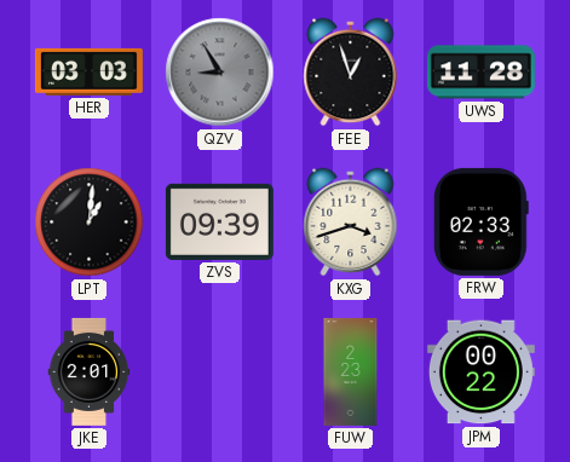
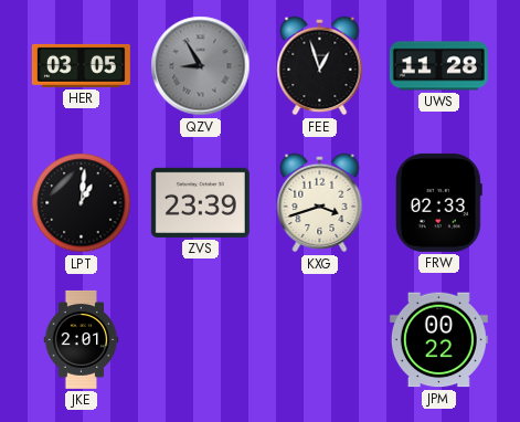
HER: 03:03 -> 03:05 (81, 65)
ZVS: 09:39 -> 23:39 (200, 202)
FUW: 2:23 -> none (351, 371)
